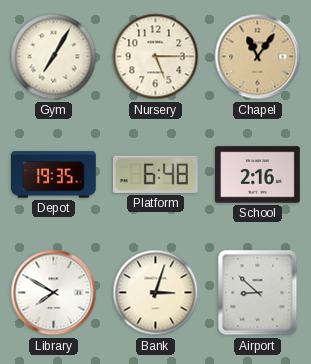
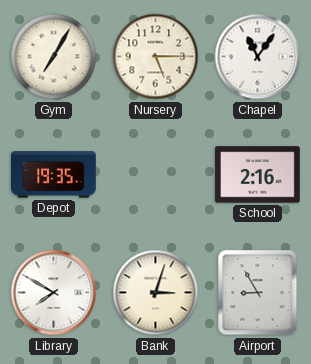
Chapel dial: champagne -> white (258, 57)
Platform: 6:48 -> none (155, 174)
Airport: 8:52 -> 8:55 (258, 293)
